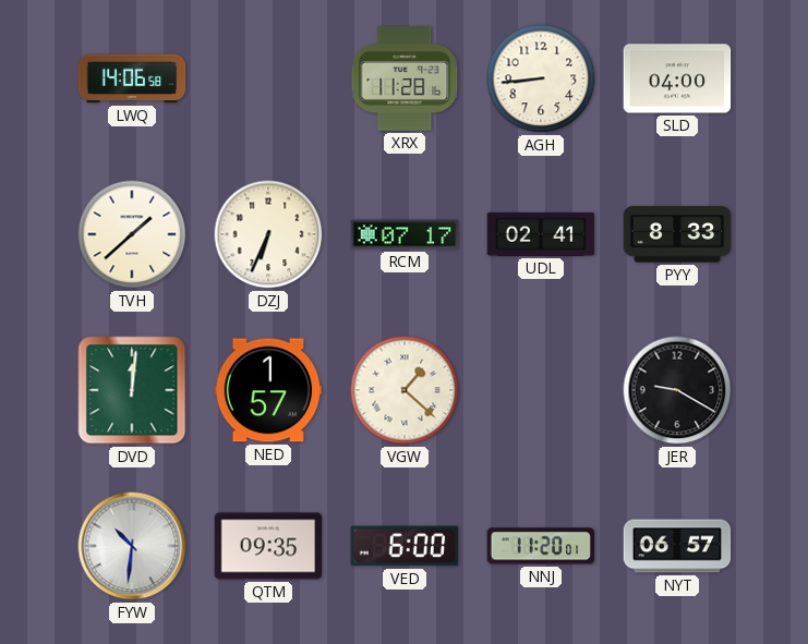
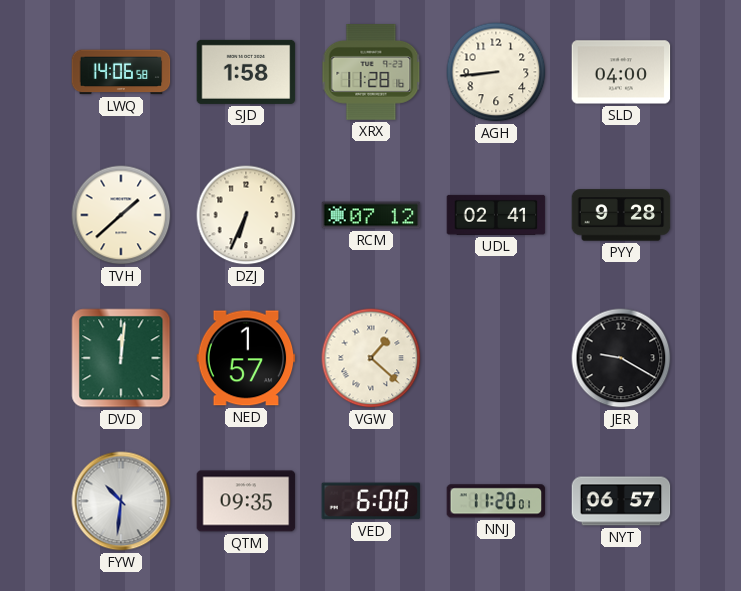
SJD: none -> 1:58 (246, 72)
RCM: 07:17 -> 07:12 (371, 215)
PYY: 8:33 -> 9:28 (621, 215)
